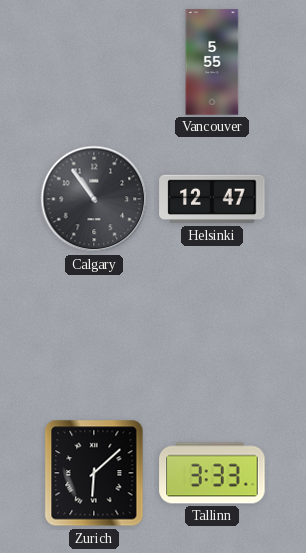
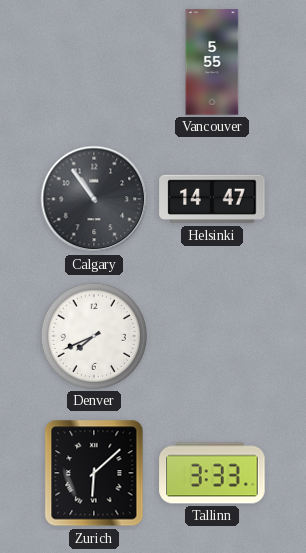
Helsinki: 12:47 -> 14:47 (212, 199)
Denver: none -> 7:41 (94, 336)
